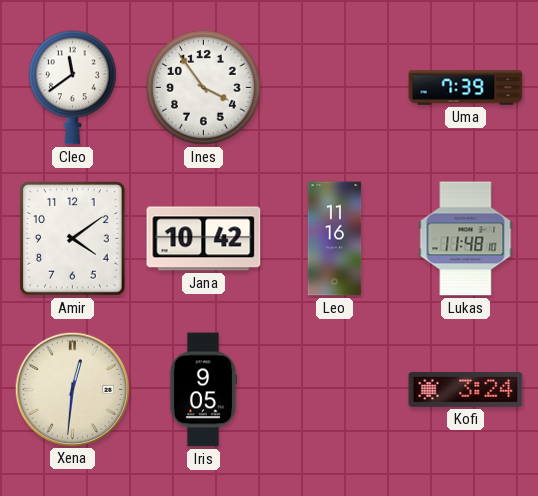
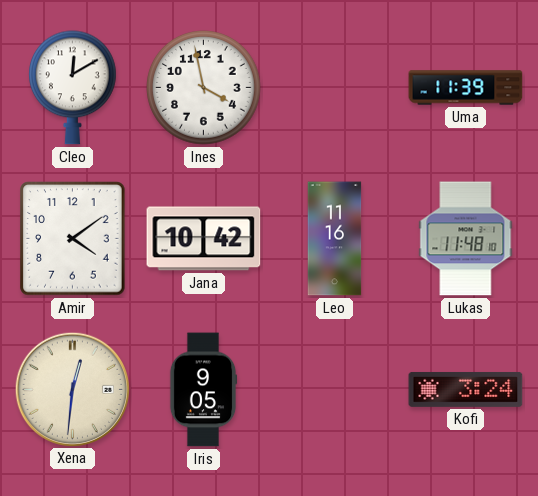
Cleo: 11:39 -> 12:10 (73, 88)
Ines: 3:54 -> 3:58 (204, 88)
Uma: 7:39 -> 11:39 (466, 88)
